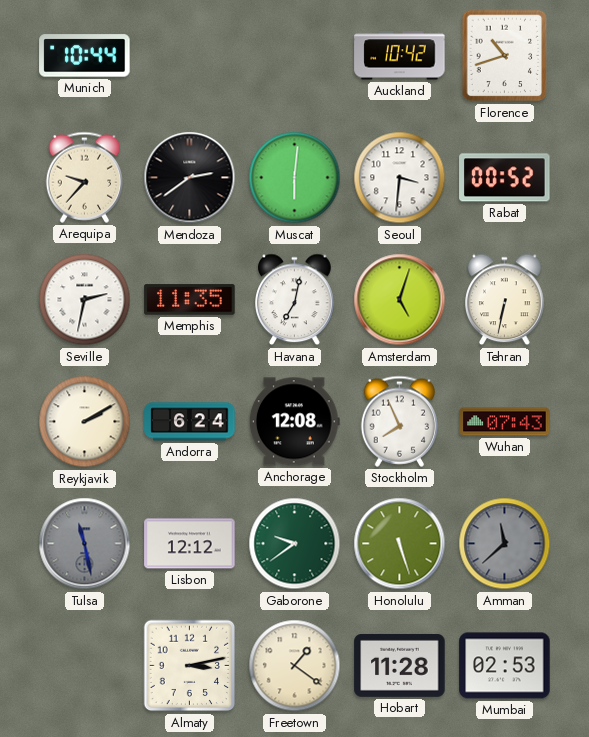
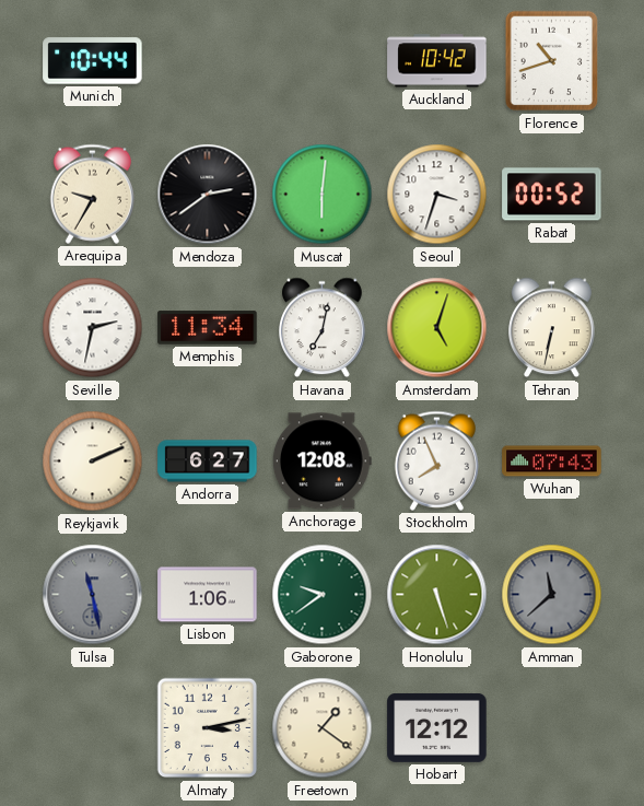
Arequipa: 9:37 -> 9:35 (92, 194)
Seoul: 3:31 -> 3:33 (437, 195)
Memphis: 11:35 -> 11:34 (208, 328)
Reykjavik: 2:10 -> 2:11 (93, 462)
Andorra: 6:24 -> 6:27 (208, 462)
Lisbon: 12:12 -> 1:06 (208, 595)
Hobart: 11:28 -> 12:12 (437, 727)
Mumbai: 02:53 -> none (505, 666)
